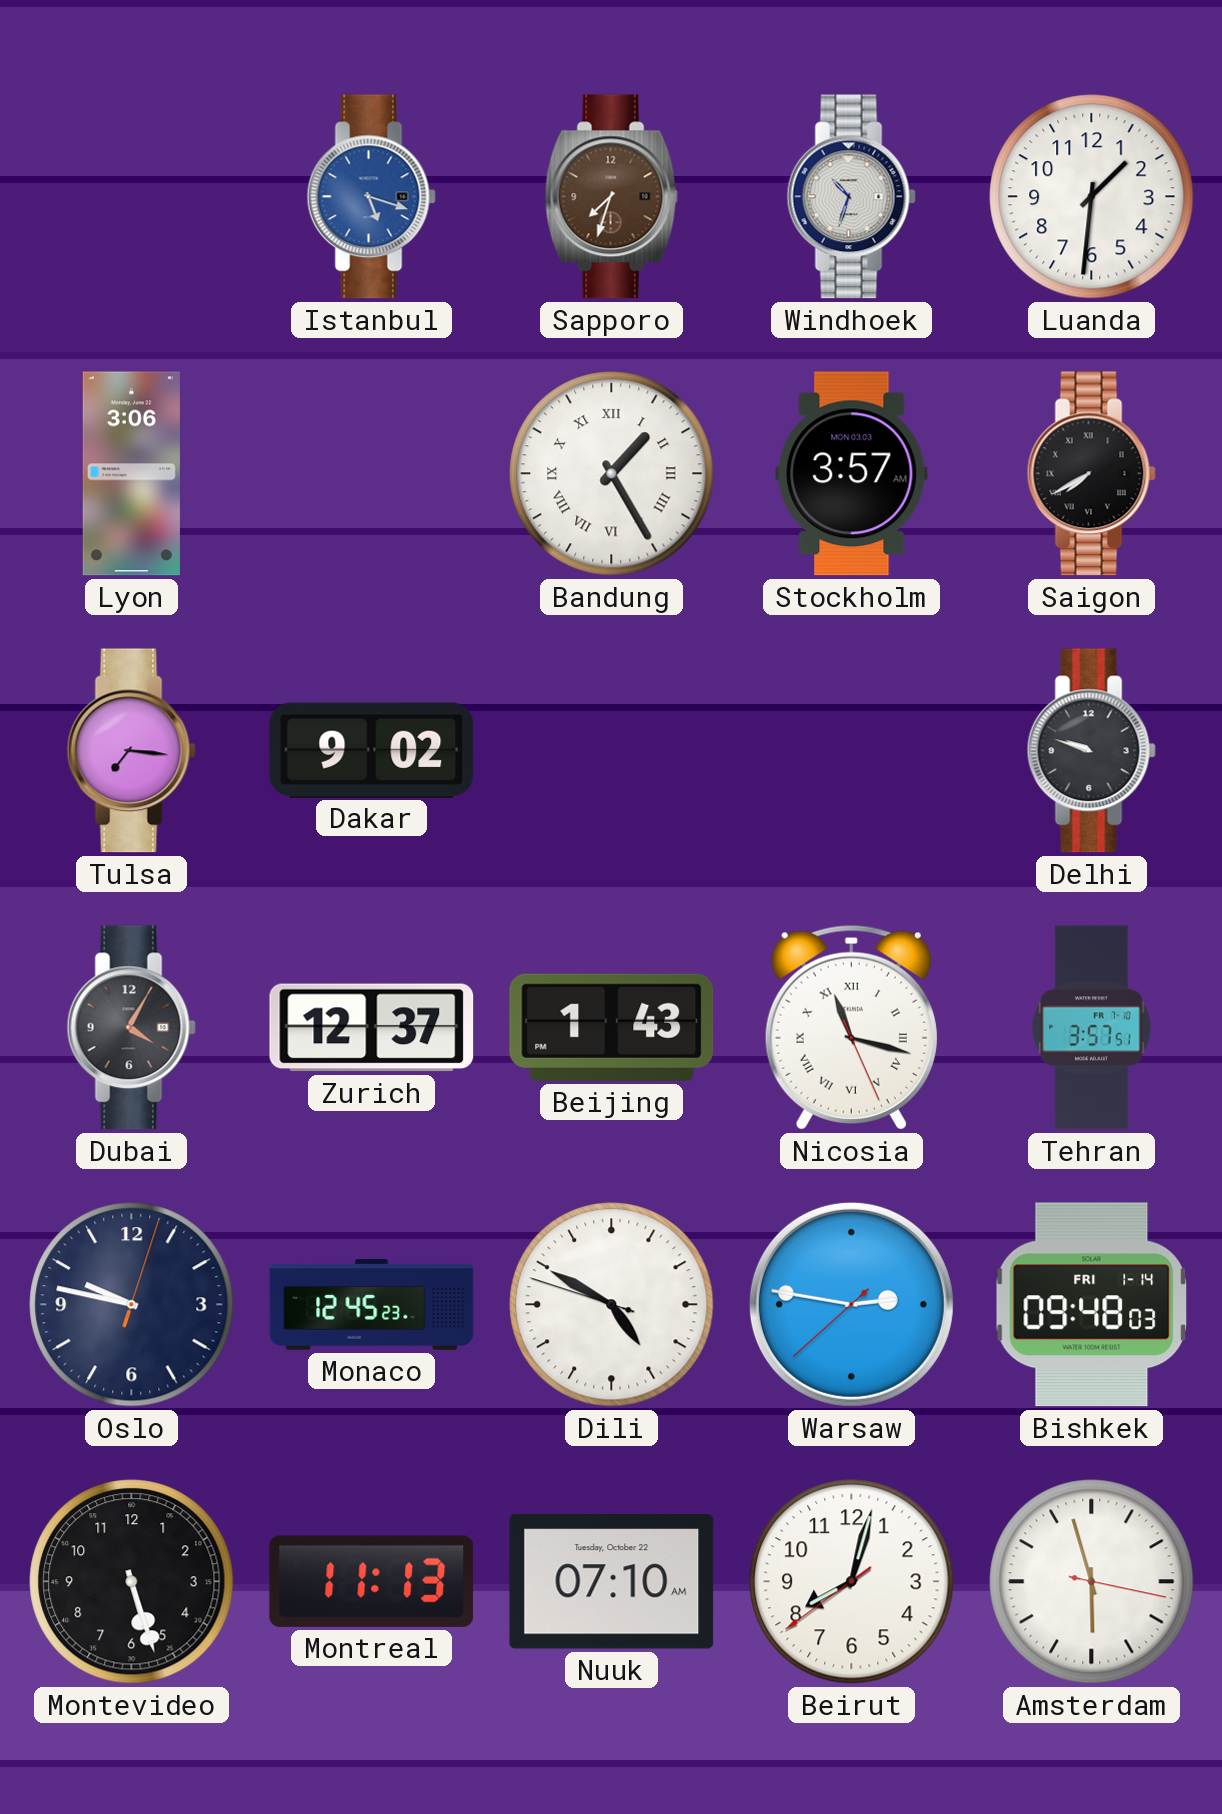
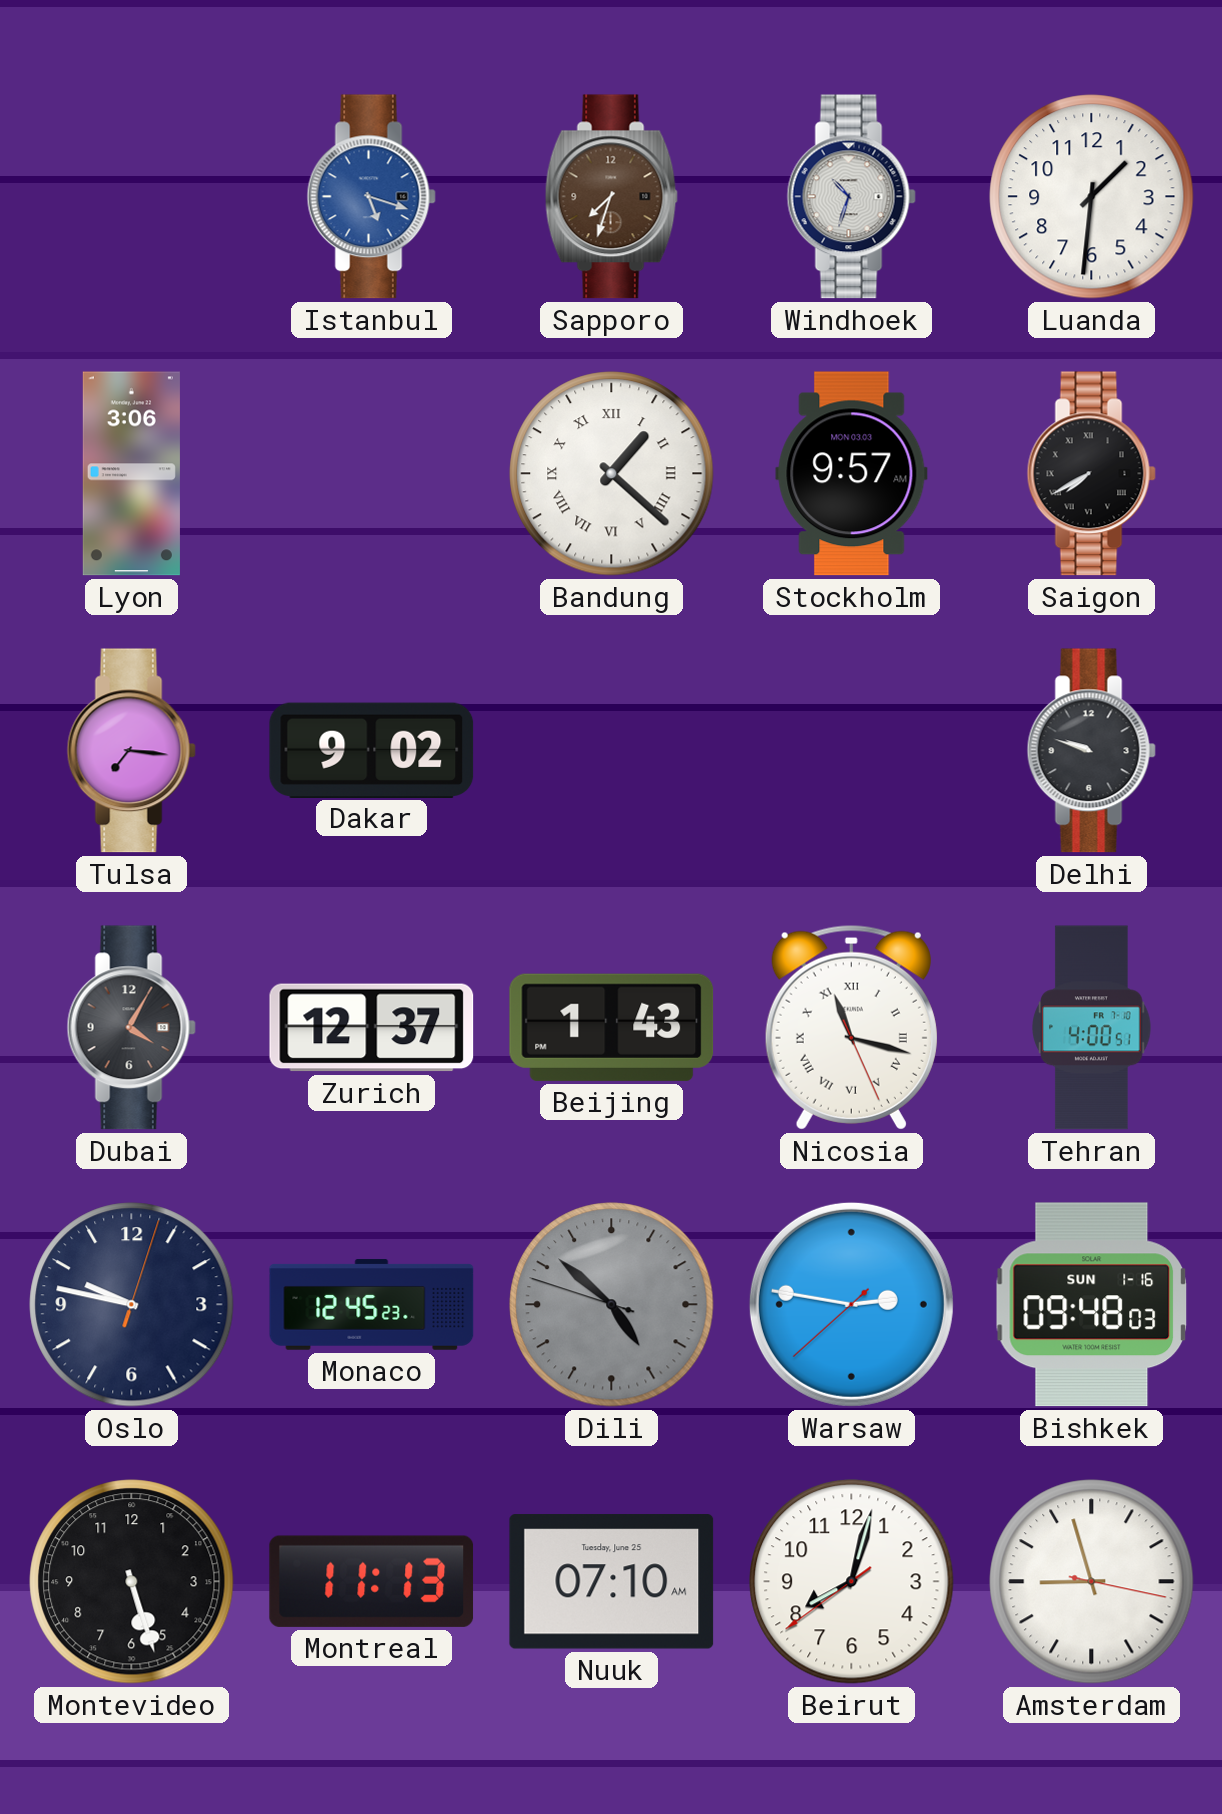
Bandung: 1:25 -> 1:22 (612, 474)
Stockholm: 3:57 -> 9:57 (852, 474)
Tehran: 3:57 -> 4:00 (1092, 1028)
Dili: 4:49 -> 4:51 (612, 1305)
Dili dial: white -> grey (612, 1305)
Bishkek date: FRI 1-14 -> SUN 1-16 (1092, 1305)
Nuuk date: Tuesday, October 22 -> Tuesday, June 25 (612, 1582)
Amsterdam: 5:57 -> 8:57 (1092, 1582)
